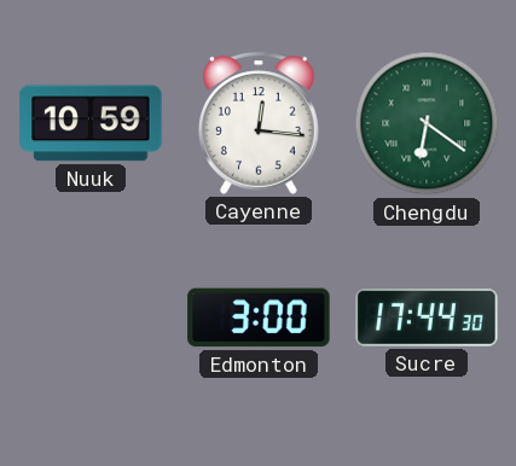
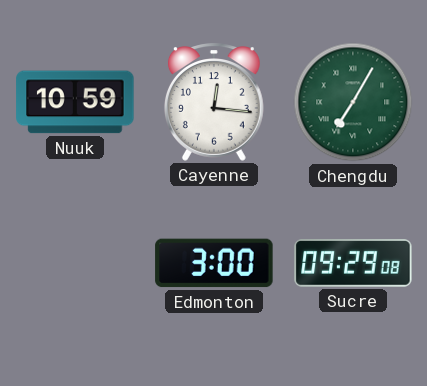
Chengdu: 6:21 -> 7:05 (353, 102)
Sucre: 17:44 -> 09:29 (353, 264)
